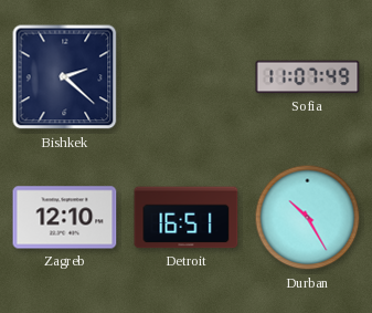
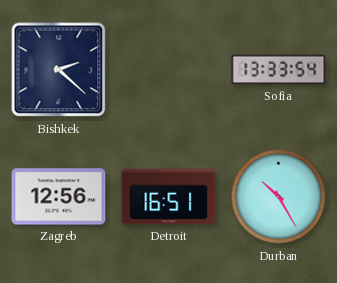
Sofia: 11:07 -> 13:33 (279, 70)
Zagreb: 12:10 -> 12:56 (59, 197)
